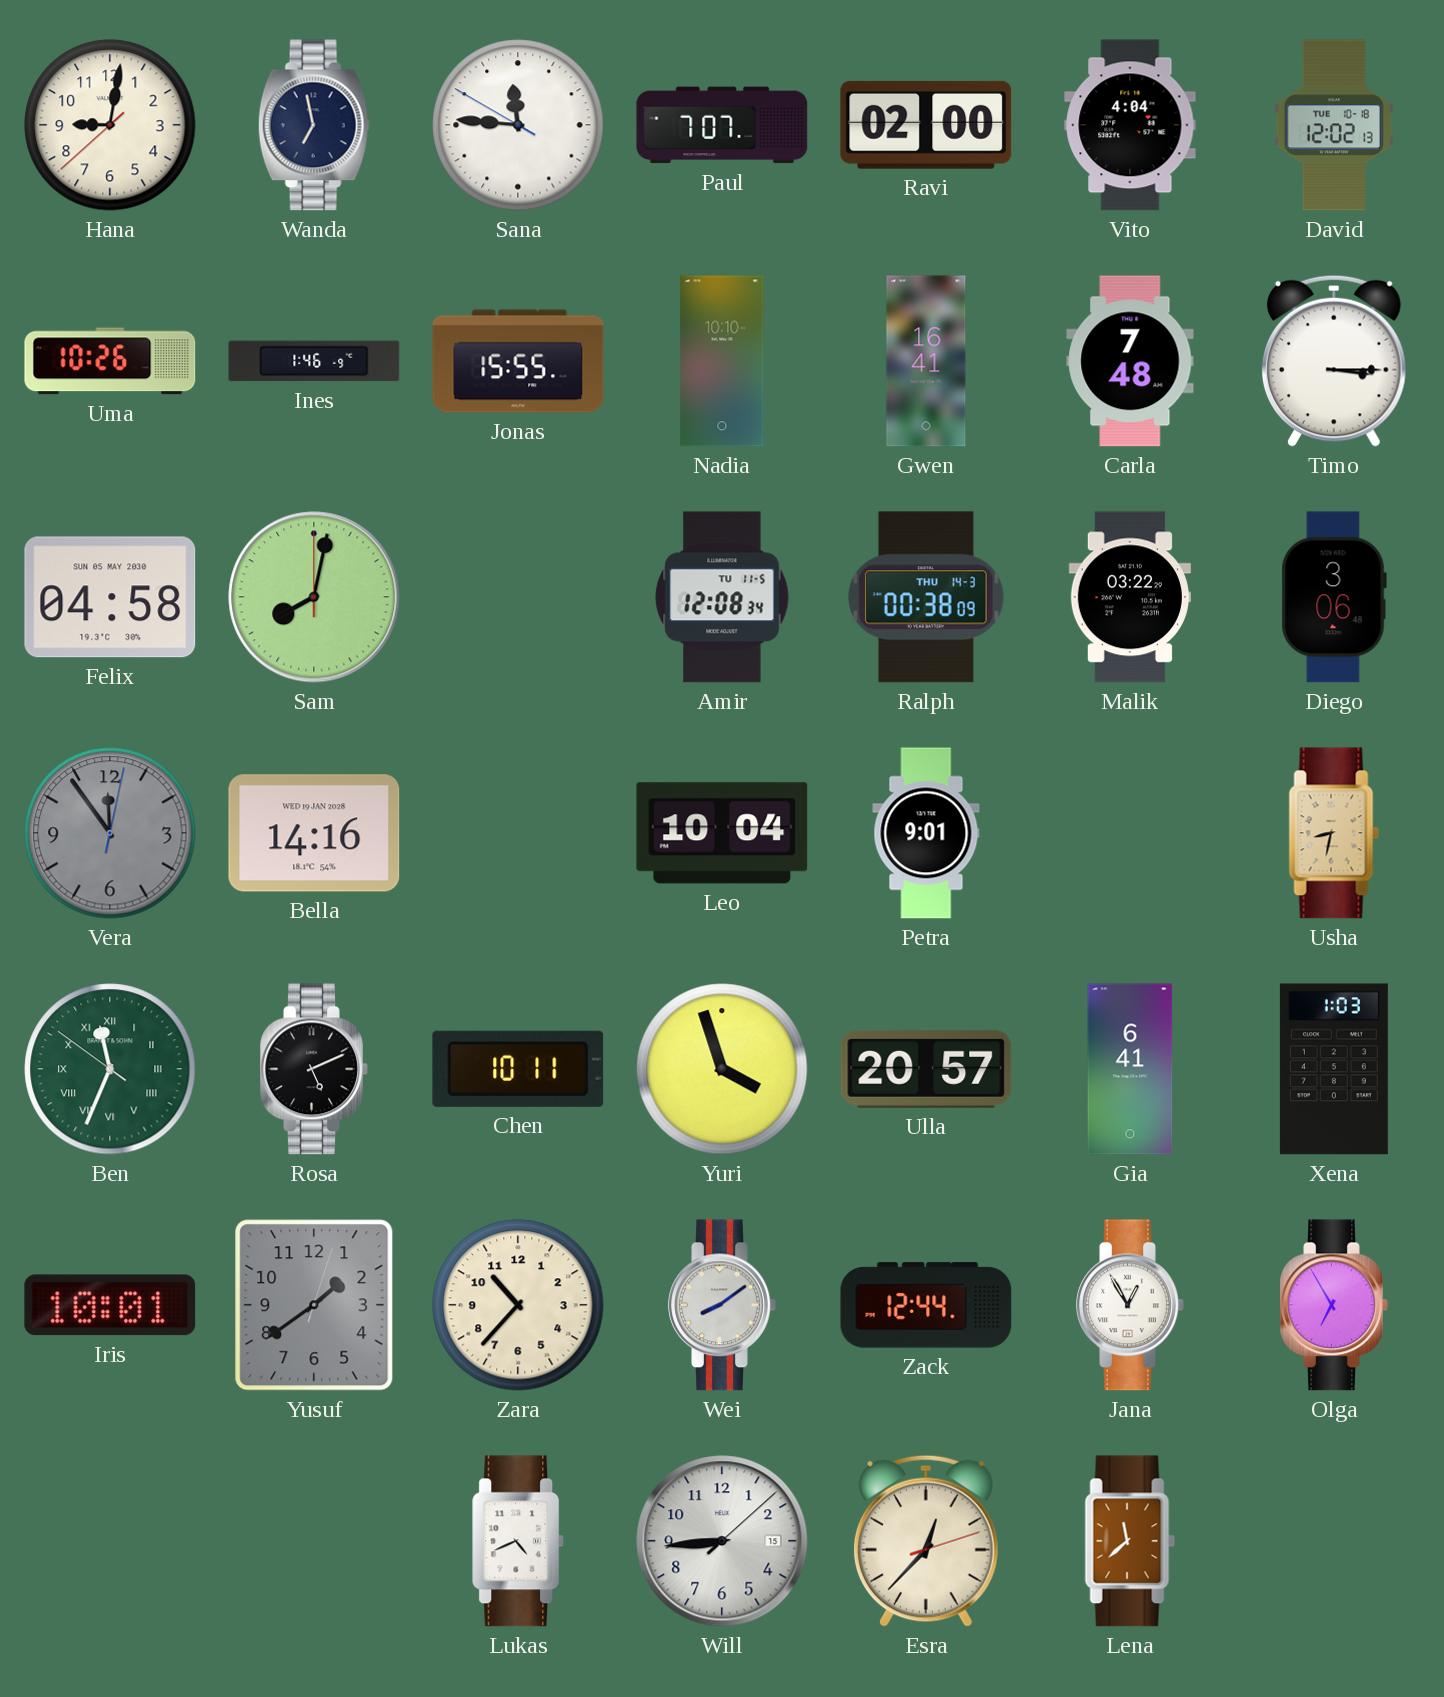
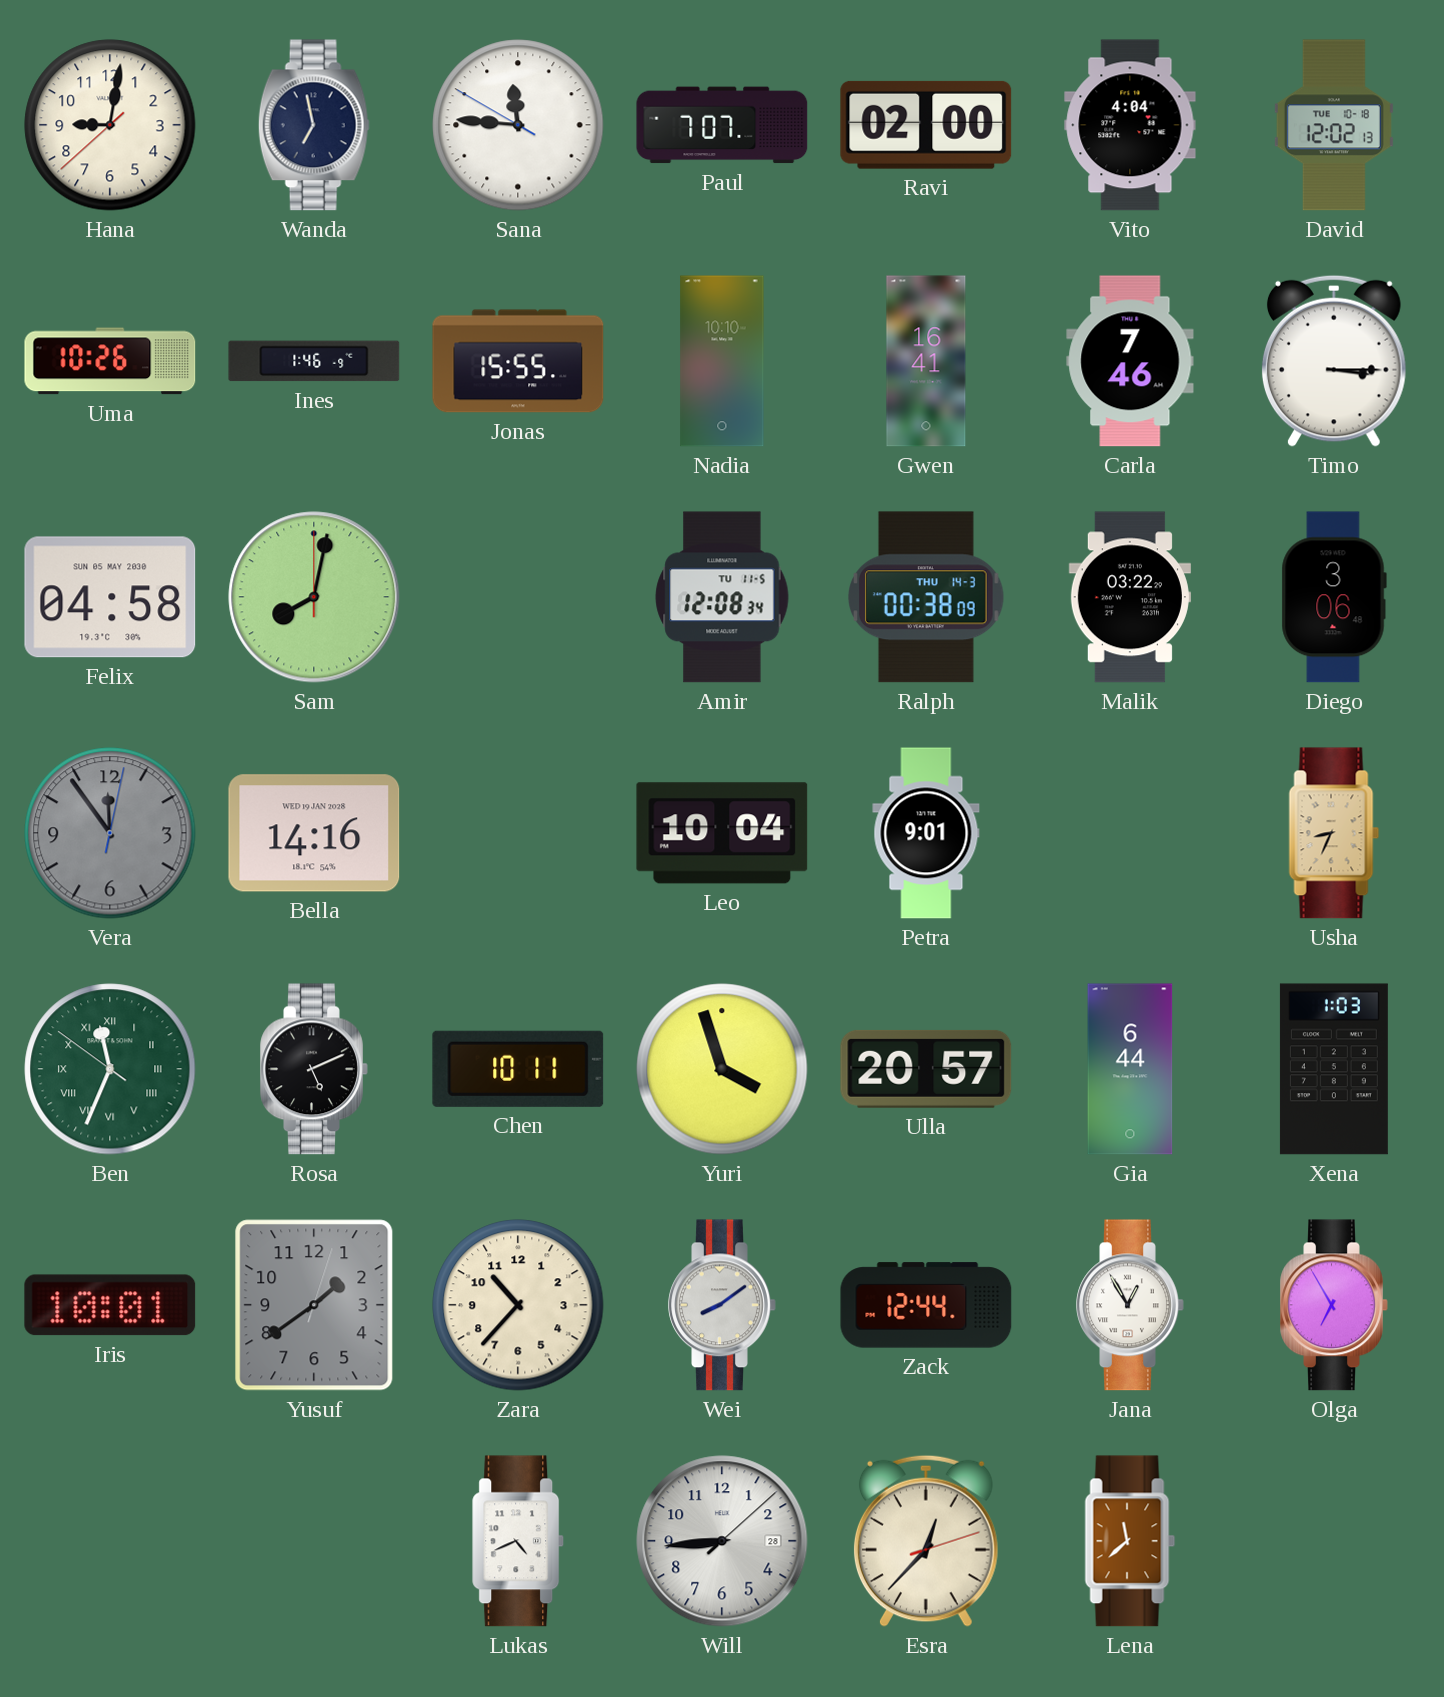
Carla: 7:48 -> 7:46 (1130, 361)
Usha: 8:32 -> 8:34 (1334, 833)
Gia: 6:41 -> 6:44 (1130, 1069)
Will date: 15 -> 28 (722, 1541)
